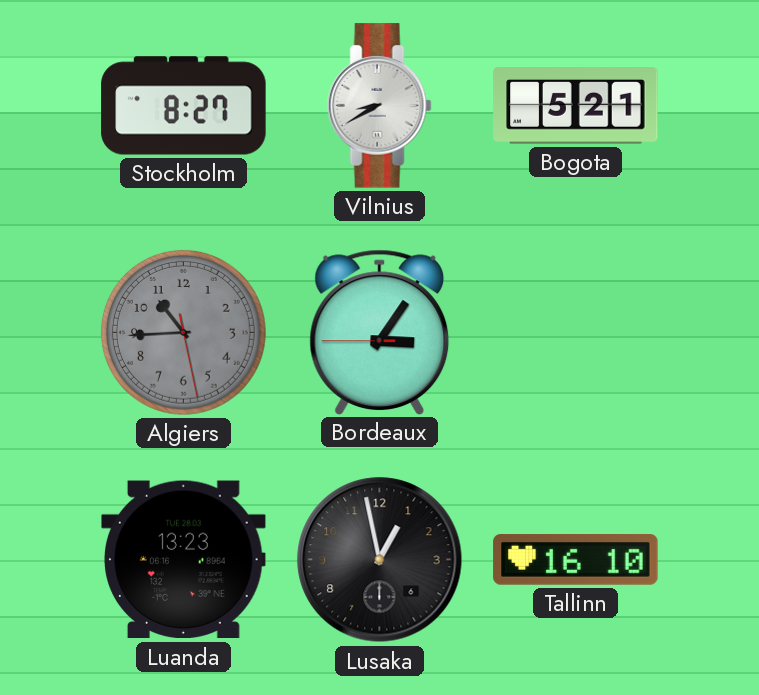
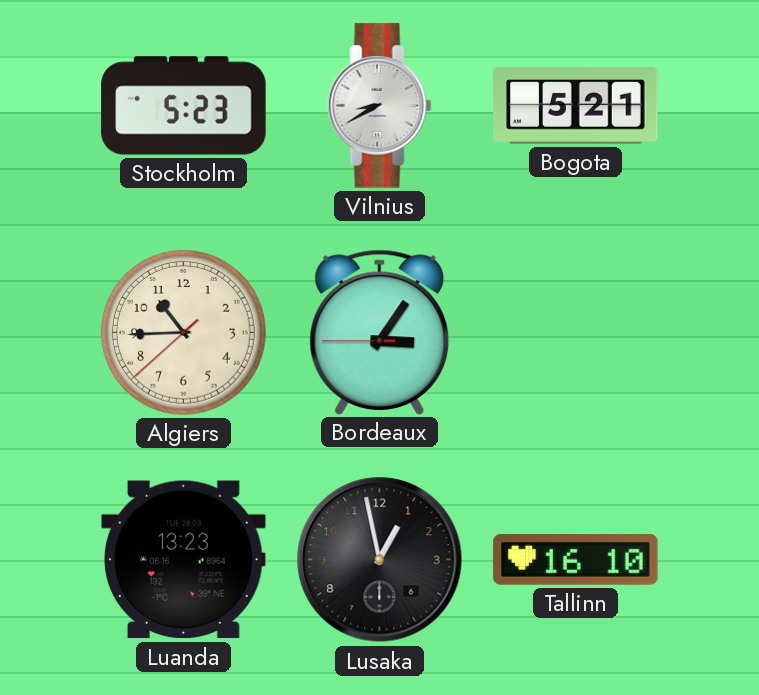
Stockholm: 8:27 -> 5:23 (184, 106)
Algiers: 10:44:28 -> 10:44:38 (183, 332)
Algiers dial: grey -> cream (183, 332)
